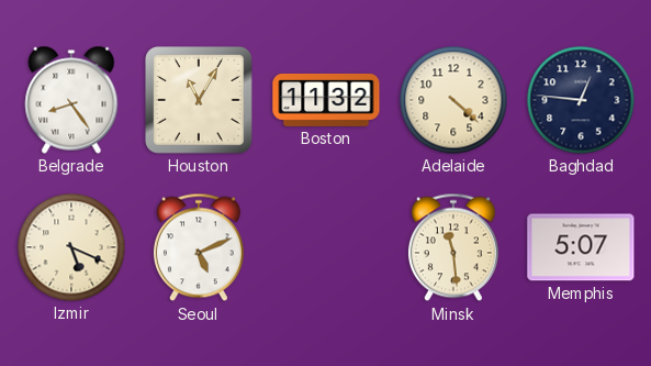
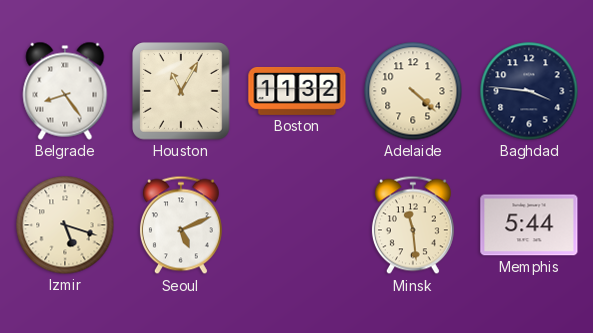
Baghdad: 12:46 -> 3:46 (529, 91)
Izmir: 5:19 -> 5:18 (65, 225)
Memphis: 5:07 -> 5:44 (529, 225)
